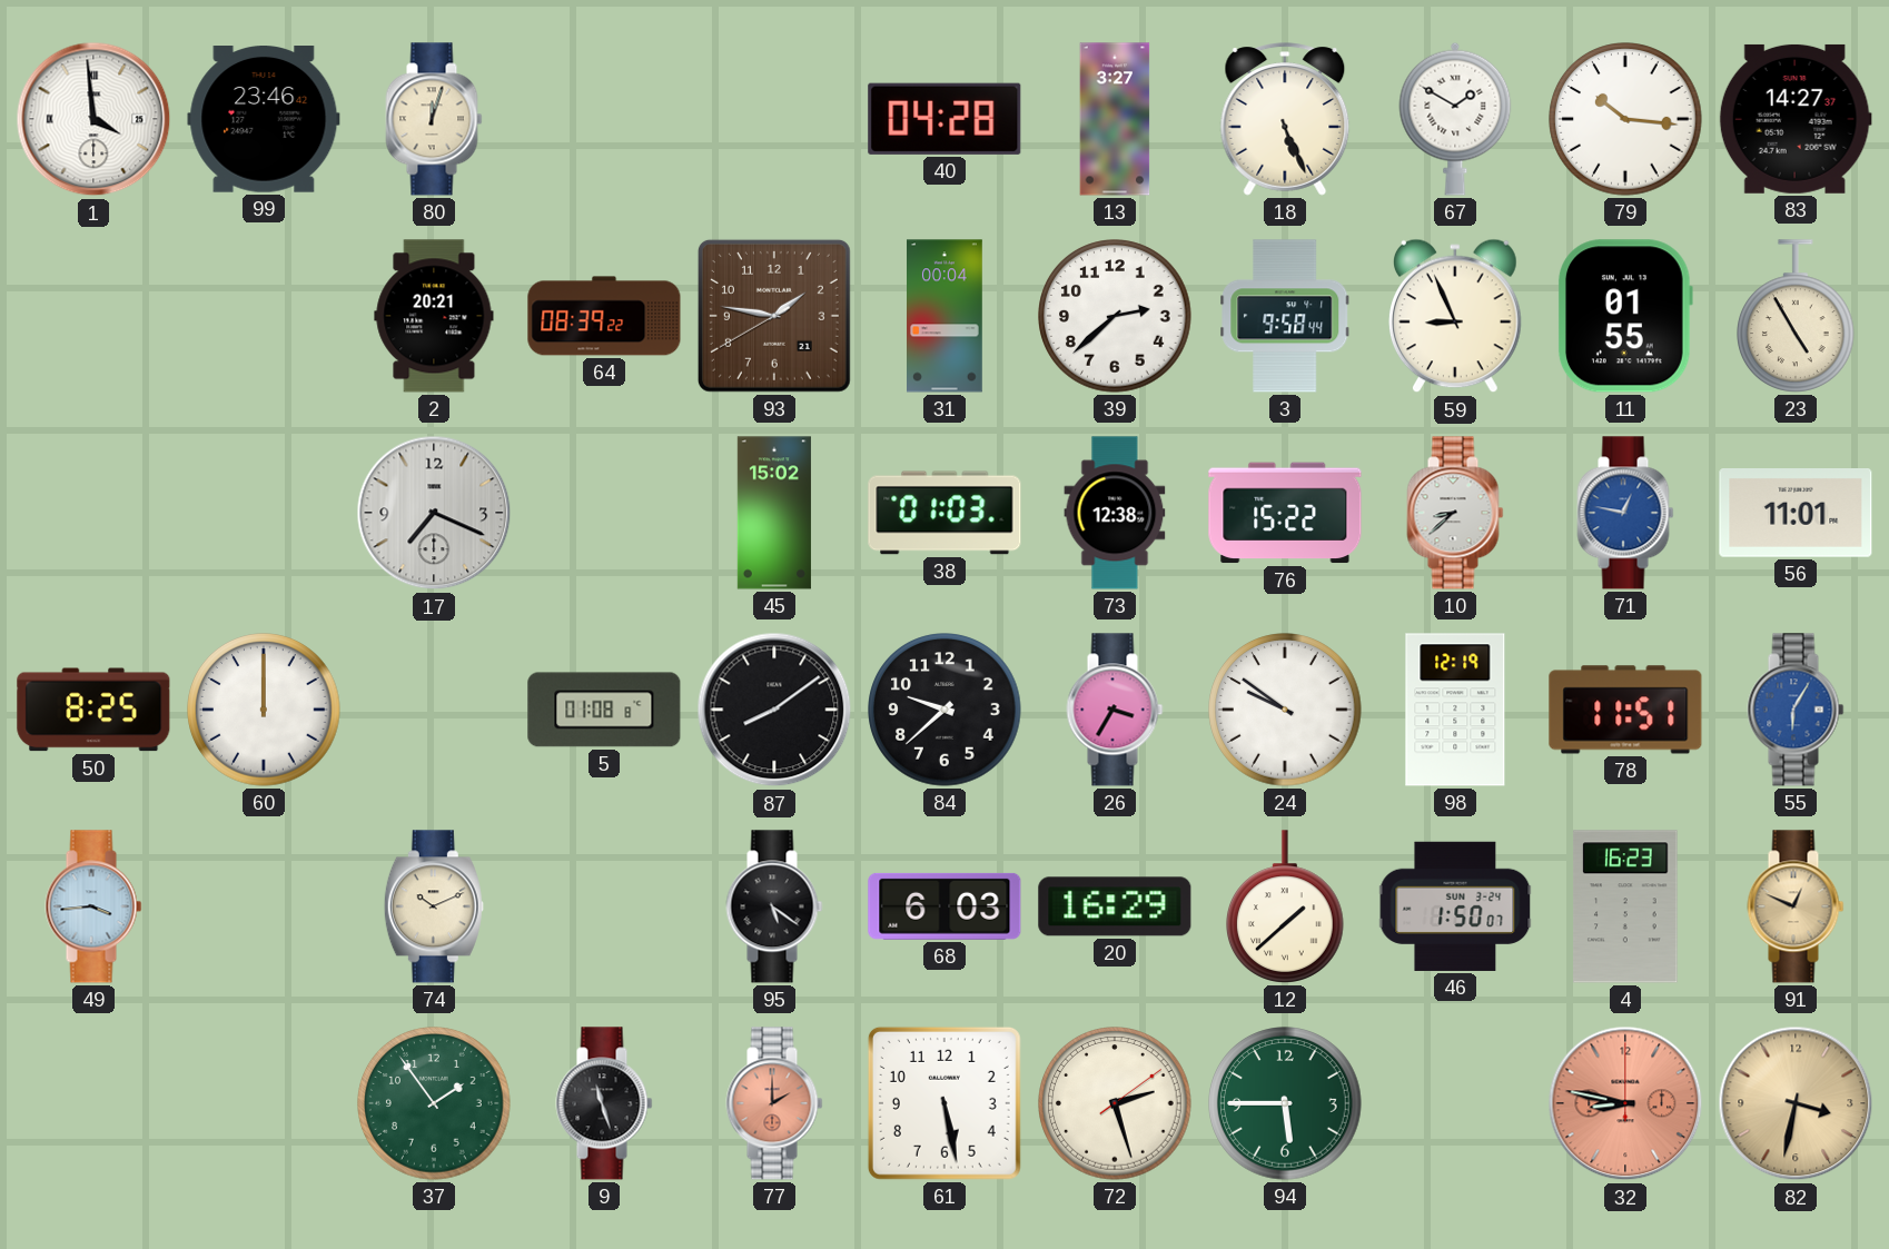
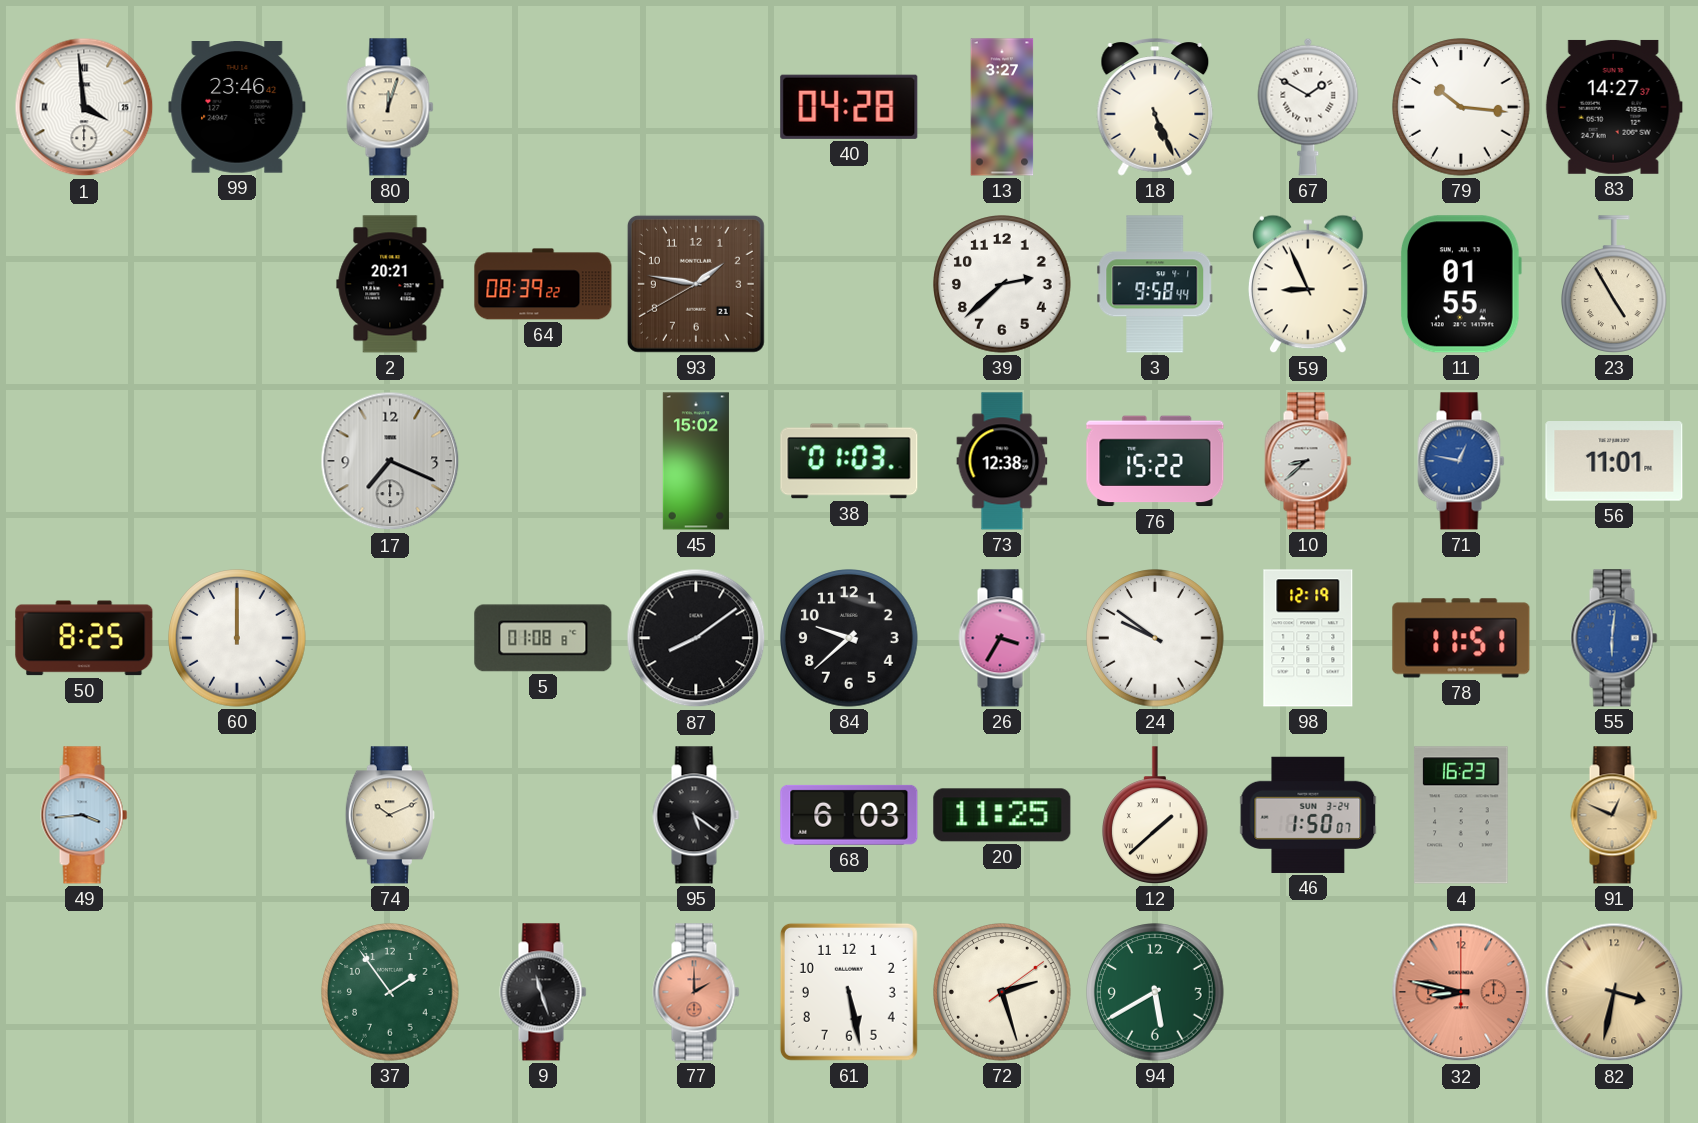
31: 00:04 -> none (946, 316)
55: 6:05 -> 6:01 (1614, 638)
20: 16:29 -> 11:25 (1002, 815)
94: 5:45 -> 5:40 (1155, 992)
